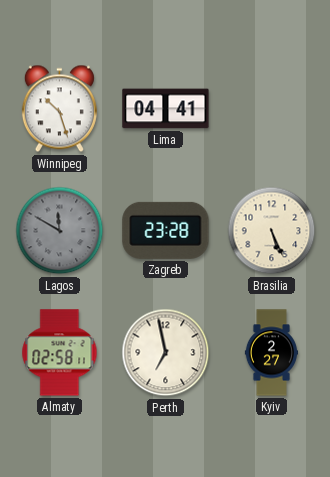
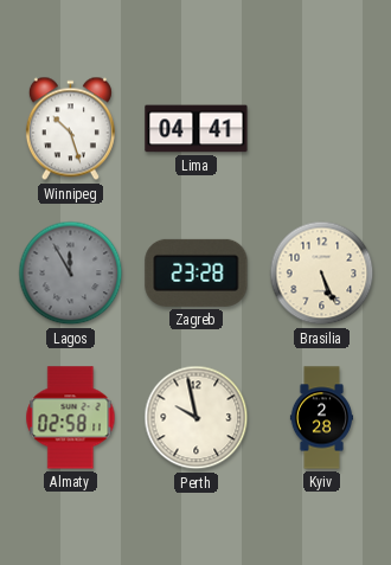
Lagos: 11:50 -> 11:55 (71, 274)
Perth: 6:58 -> 9:58 (197, 418)
Kyiv: 2:27 -> 2:28 (321, 418)
